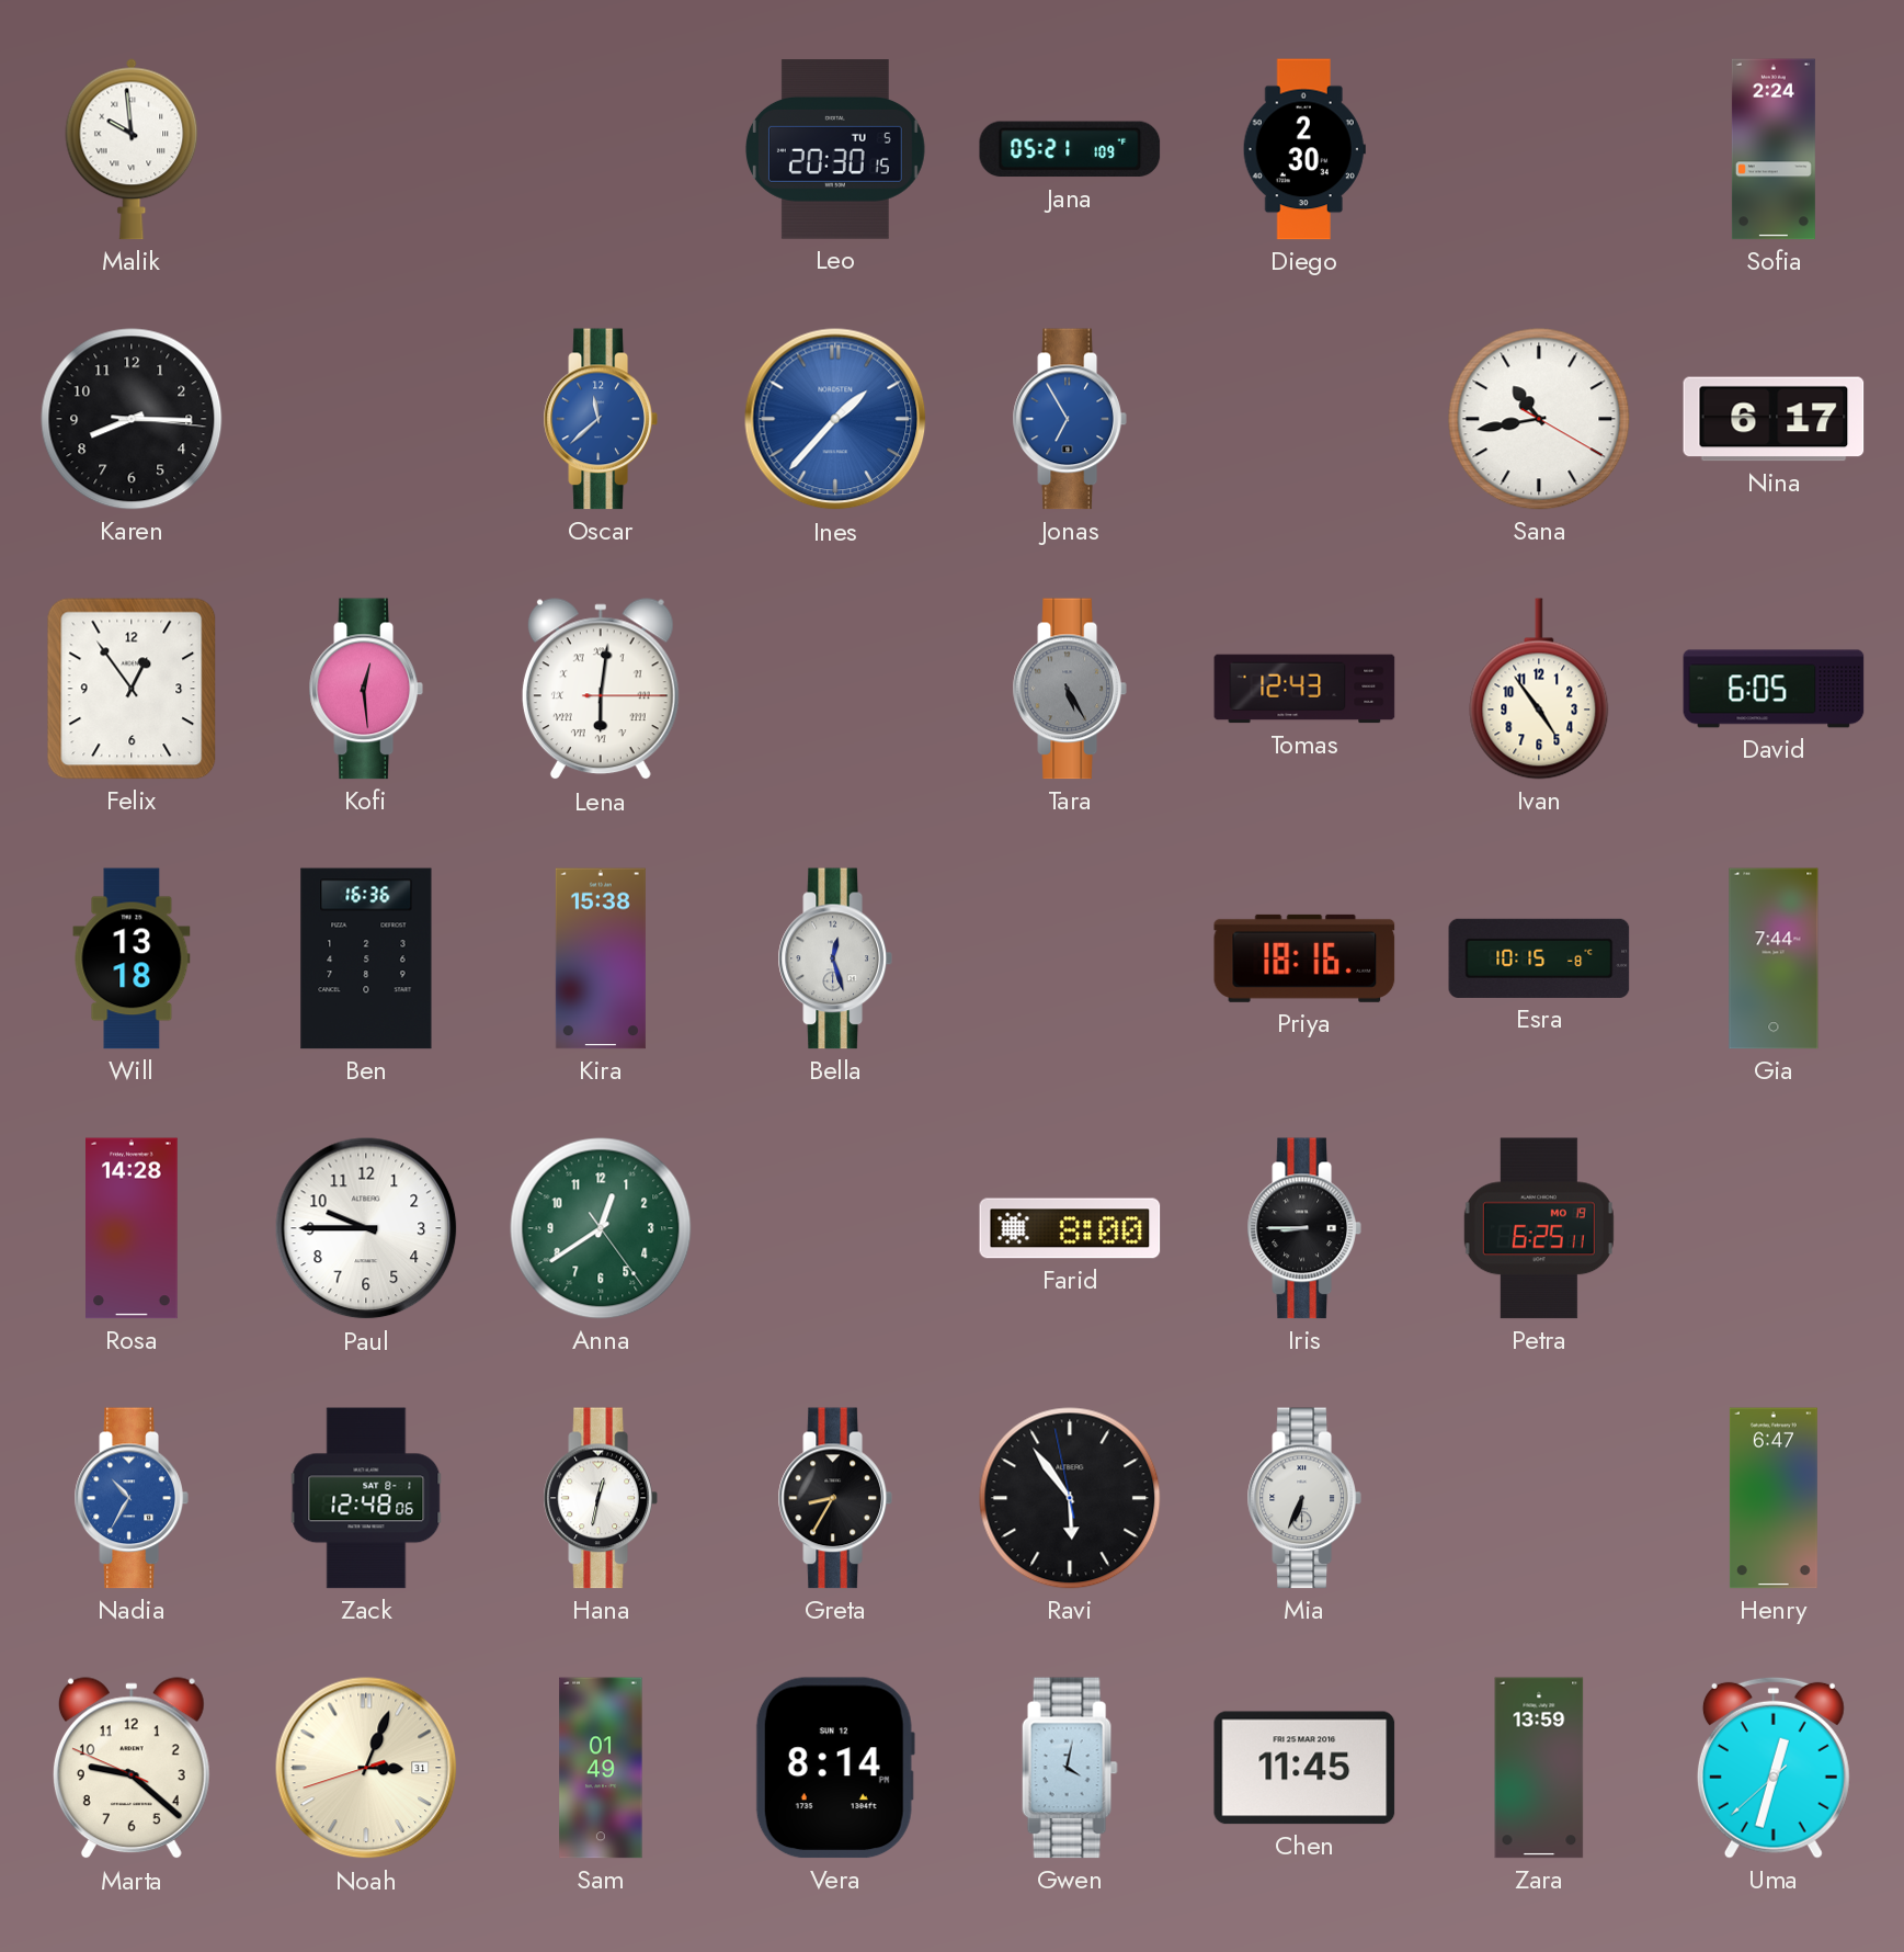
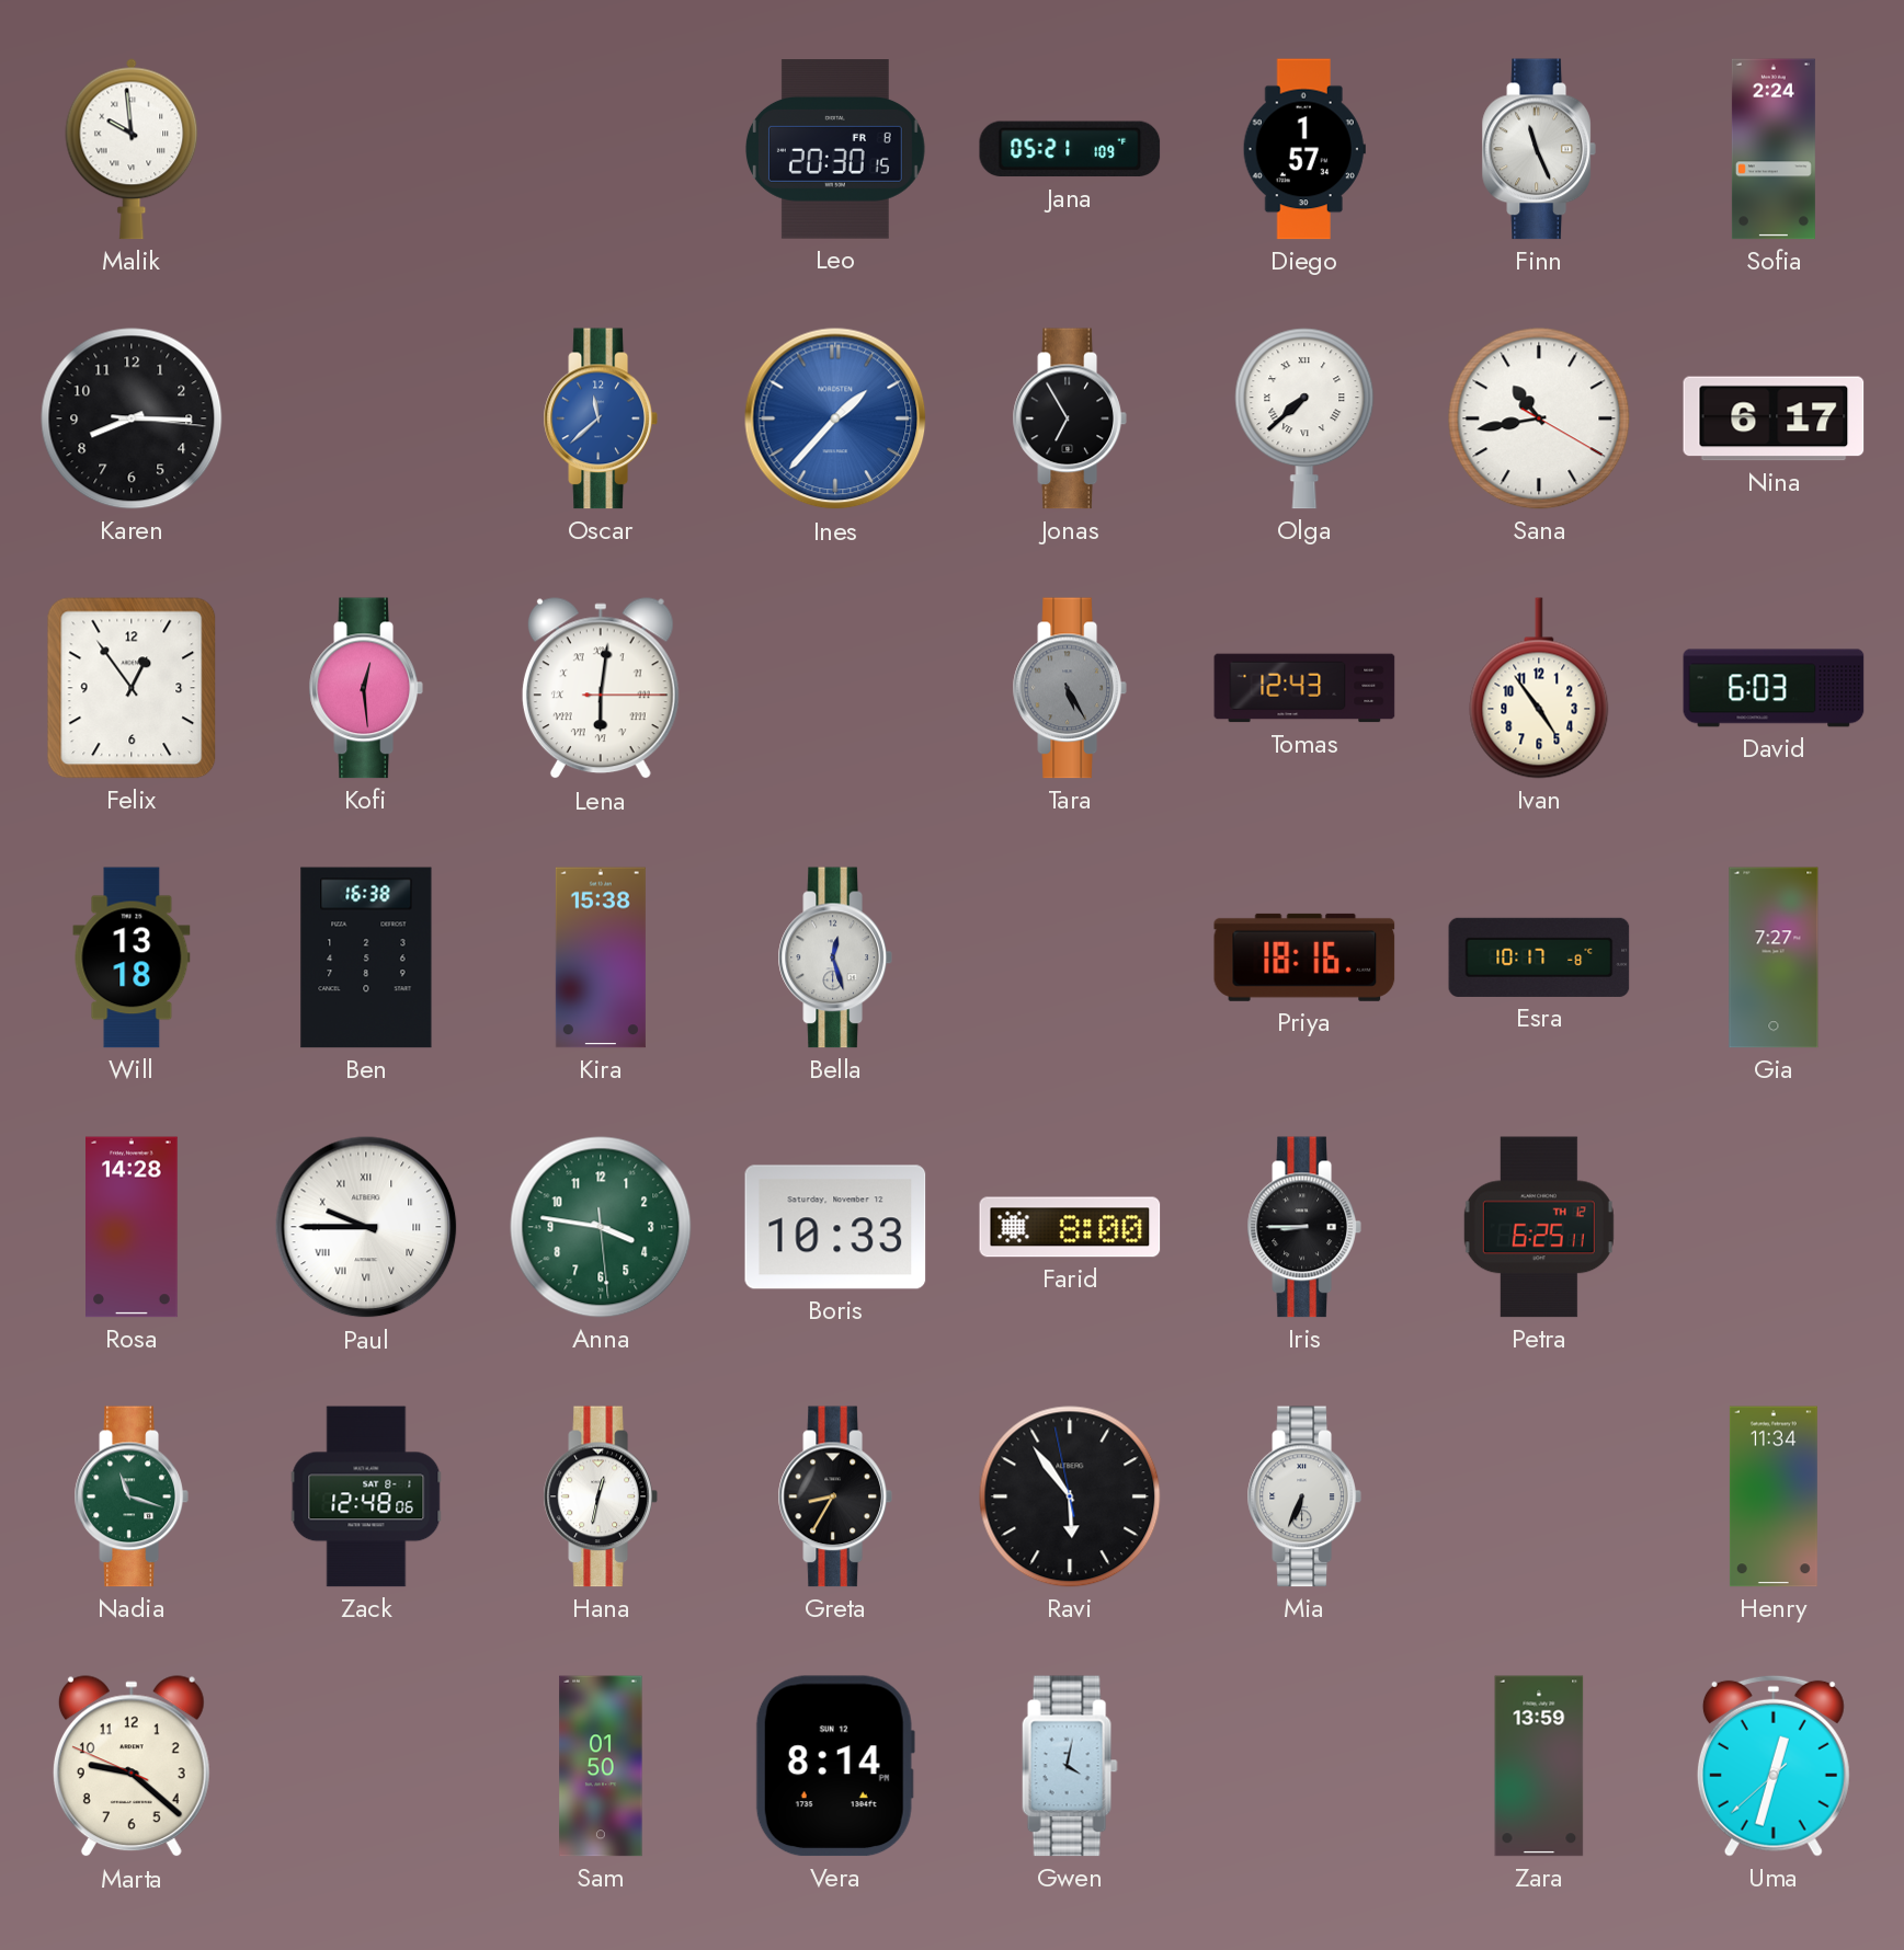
Leo date: TU 5 -> FR 8 (835, 149)
Diego: 2:30 -> 1:57 (1304, 149)
Finn: none -> 11:26 (1539, 149)
Jonas dial: blue -> black (1070, 418)
Olga: none -> 7:38 (1304, 418)
David: 6:05 -> 6:03 (1774, 688)
Ben: 16:36 -> 16:38 (366, 957)
Esra: 10:15 -> 10:17 (1539, 957)
Gia: 7:44 -> 7:27 (1774, 957)
Paul numerals: Arabic -> Roman (366, 1227)
Anna: 12:39 -> 3:46 (601, 1227)
Boris: none -> 10:33 (835, 1227)
Petra date: MO 19 -> TH 12 (1539, 1227)
Nadia: 10:35 -> 11:18 (132, 1496)
Nadia dial: blue -> green (132, 1496)
Henry: 6:47 -> 11:34 (1774, 1496)
Noah: 3:03 -> none (366, 1768)
Sam: 01:49 -> 01:50 (601, 1766)
Chen: 11:45 -> none (1304, 1768)
